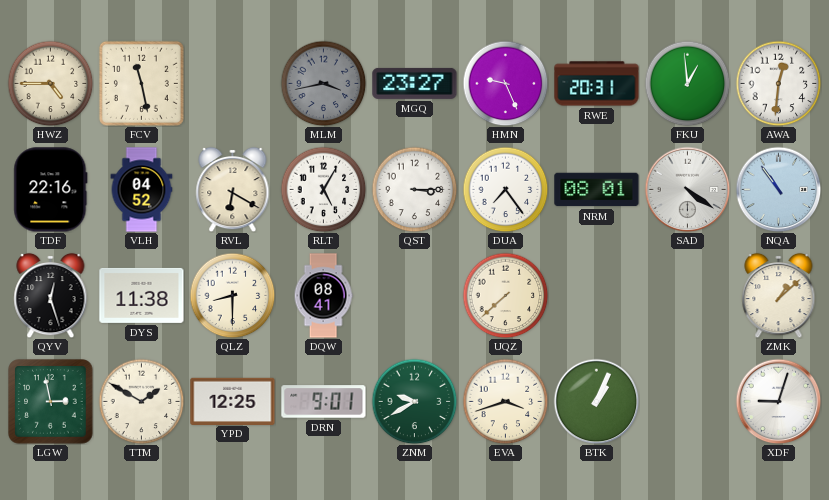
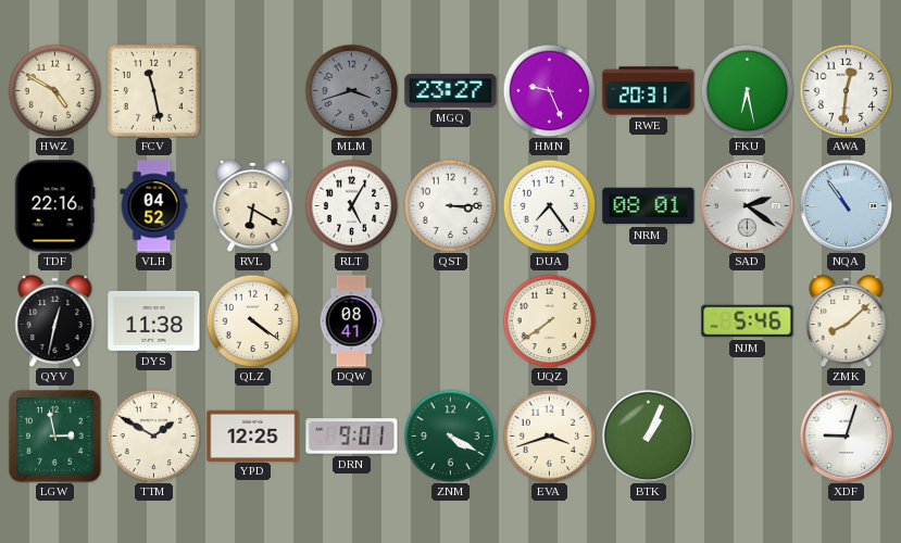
HWZ: 4:45 -> 4:50 (54, 90)
MLM: 3:43 -> 3:42 (351, 90)
FKU: 12:59 -> 6:28 (747, 90)
SAD: 4:21 -> 2:21 (747, 205)
QYV: 12:27 -> 12:32 (55, 320)
QLZ: 8:30 -> 4:21 (252, 320)
UQZ: 7:38 -> 7:39 (549, 320)
NJM: none -> 5:46 (748, 321)
ZMK: 1:08 -> 8:08 (847, 320)
ZNM: 9:40 -> 4:20 (450, 435)
